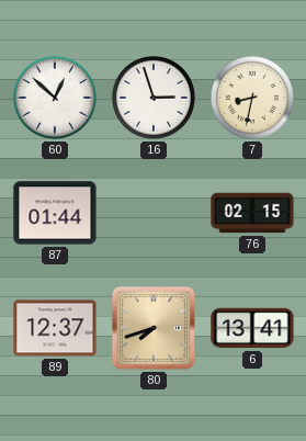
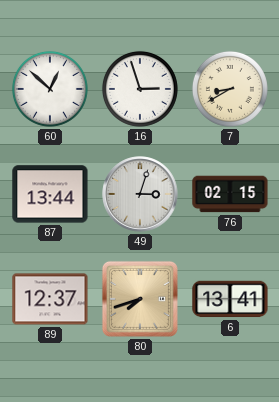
7: 8:32 -> 8:40 (230, 89)
87: 01:44 -> 13:44 (50, 194)
49: none -> 3:03 (140, 194)
